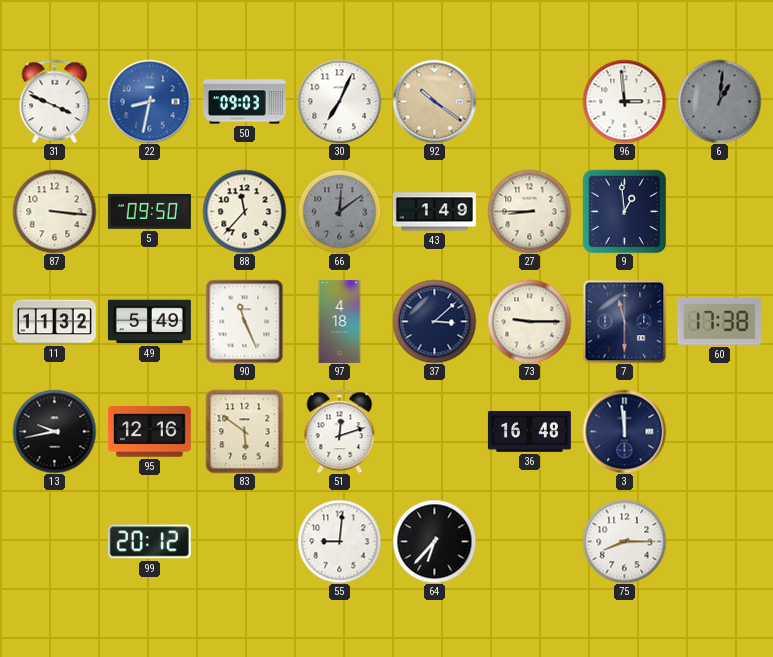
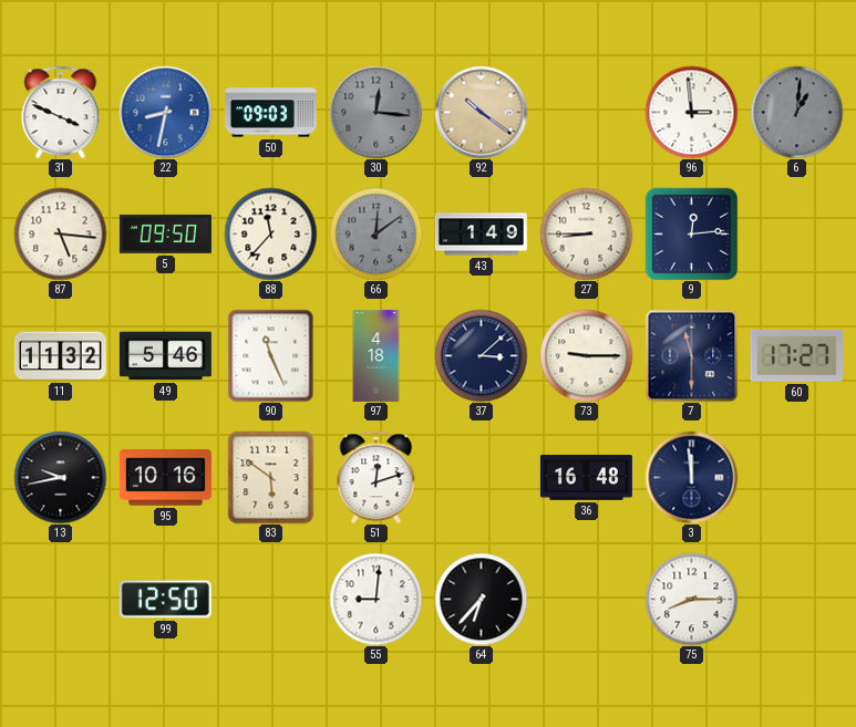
30: 7:04 -> 12:16 (375, 112)
30 dial: white -> grey (375, 112)
87: 3:16 -> 5:16 (60, 233)
9: 12:59 -> 12:14 (691, 233)
49: 5:49 -> 5:46 (165, 356)
60: 17:38 -> 17:27 (796, 356)
95: 12:16 -> 10:16 (165, 478)
99: 20:12 -> 12:50 (165, 600)
